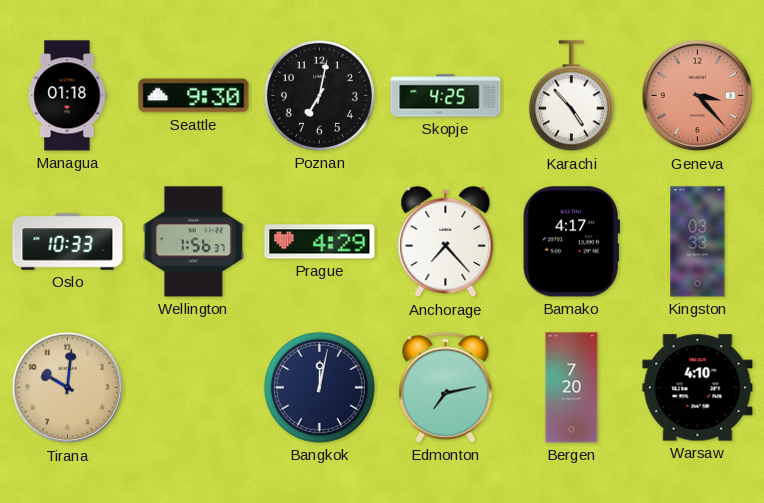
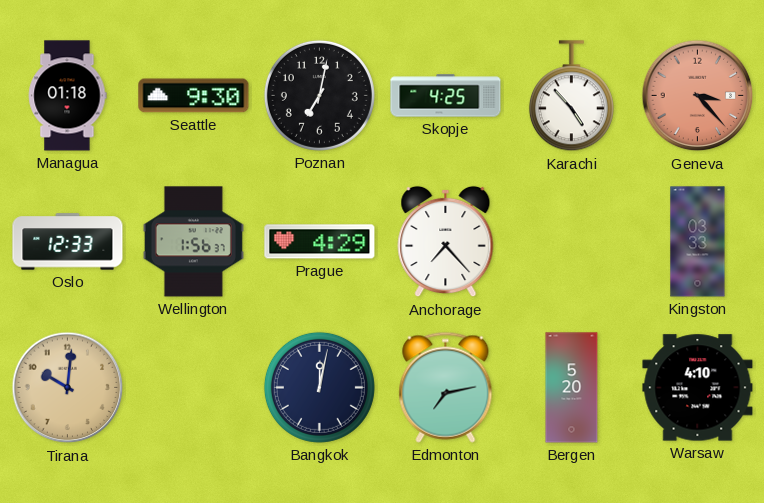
Oslo: 10:33 -> 12:33 (68, 242)
Bamako: 4:17 -> none (571, 242)
Bergen: 7:20 -> 5:20 (572, 388)
